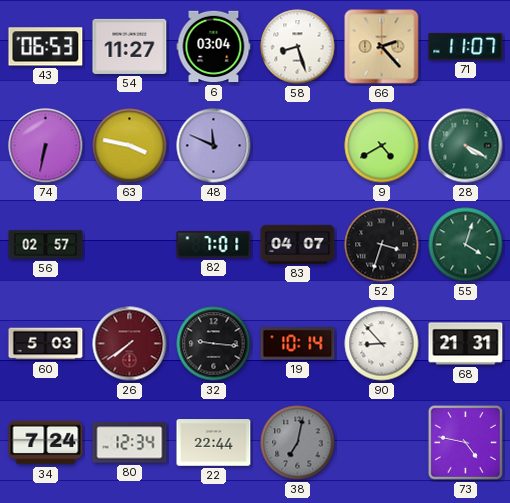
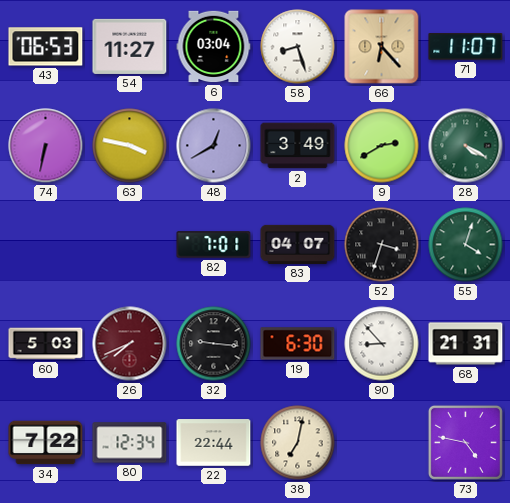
66: 2:23 -> 6:23 (382, 47)
48: 11:49 -> 12:40 (214, 146)
2: none -> 3:49 (298, 146)
9: 4:40 -> 2:40 (382, 146)
56: 02:57 -> none (46, 245)
26: 7:39 -> 7:41 (130, 344)
19: 10:14 -> 6:30 (298, 344)
34: 7:24 -> 7:22 (46, 443)
38 dial: grey -> cream (298, 443)
